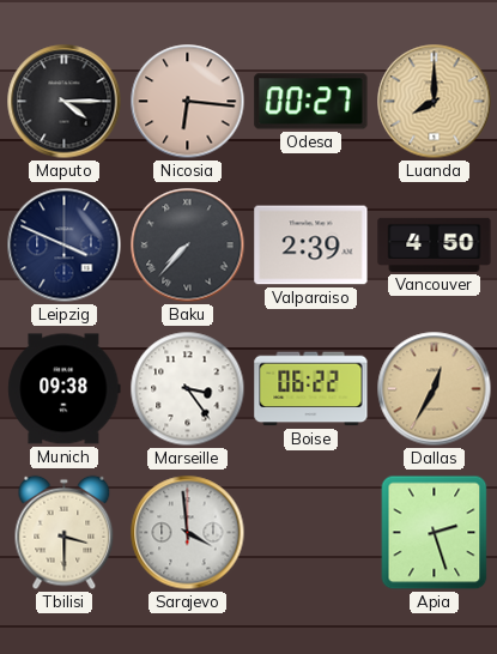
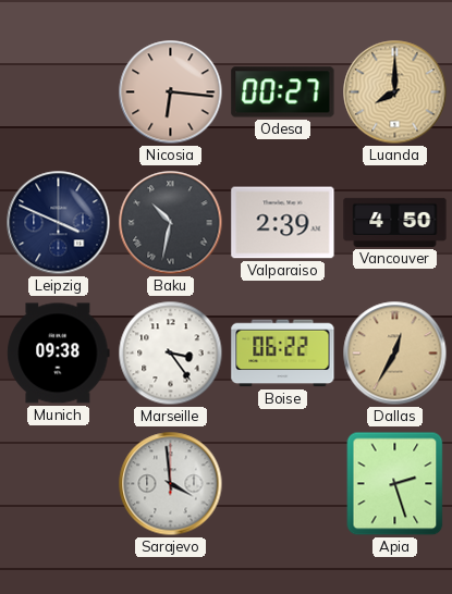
Maputo: 4:15 -> none (65, 102)
Baku: 7:37 -> 10:32 (171, 223)
Tbilisi: 3:30 -> none (65, 533)
